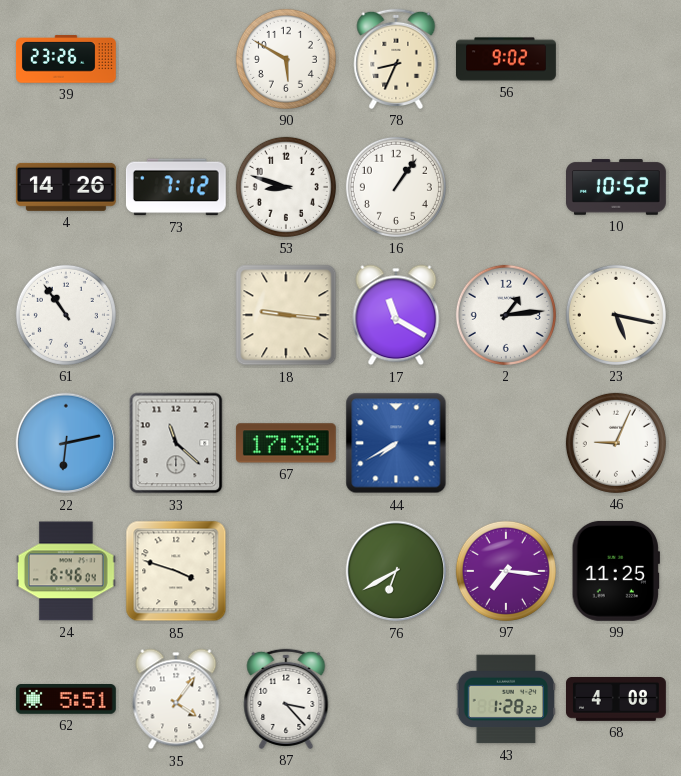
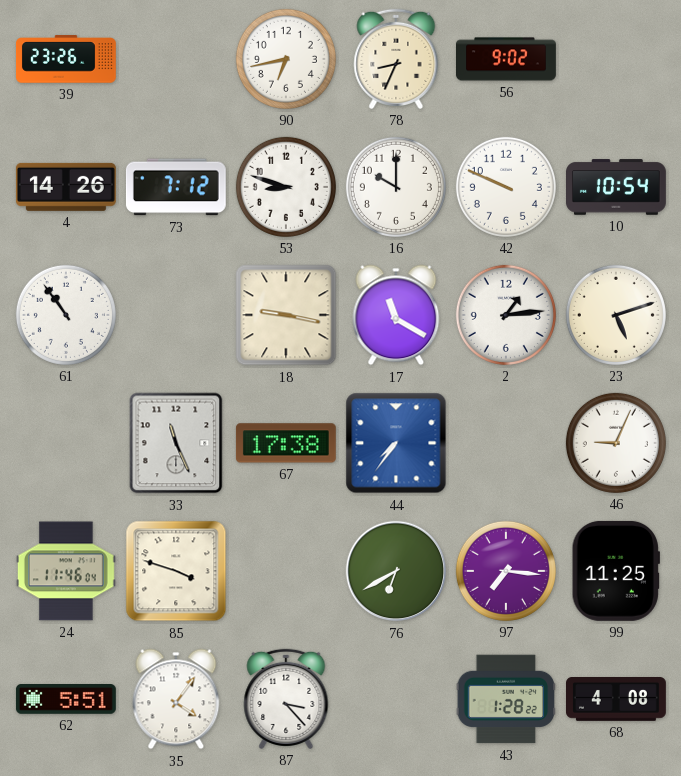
90: 5:50 -> 6:43 (286, 59)
16: 1:06 -> 10:00 (396, 187)
42: none -> 9:49 (506, 187)
10: 10:52 -> 10:54 (617, 187)
18: 9:16 -> 9:17 (286, 315)
23: 5:17 -> 5:12 (616, 315)
22: 6:13 -> none (66, 443)
33: 11:22 -> 11:26 (176, 443)
44: 7:40 -> 7:36 (396, 443)
24: 6:46 -> 11:46 (66, 571)
